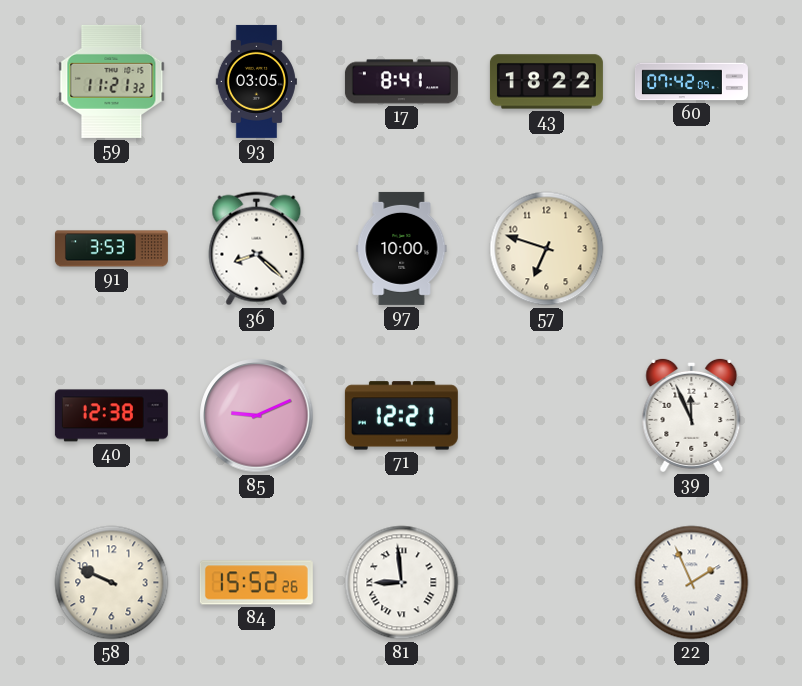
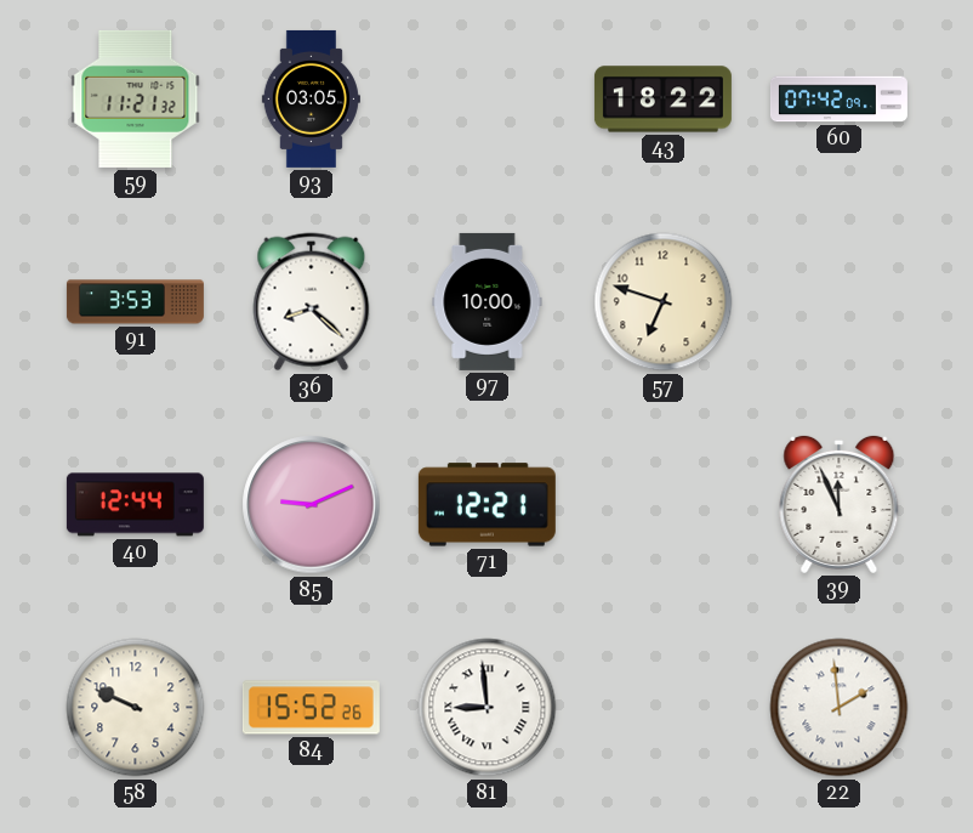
17: 8:41 -> none (401, 82)
40: 12:38 -> 12:44 (135, 505)
22: 1:56 -> 1:59 (840, 708)
